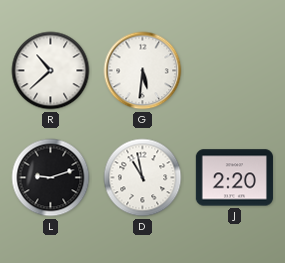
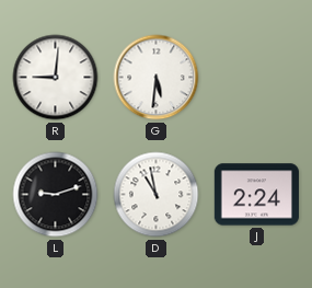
R: 10:38 -> 9:01 (56, 78)
J: 2:20 -> 2:24 (256, 195)
